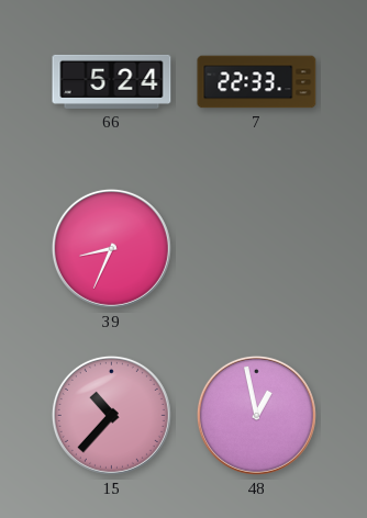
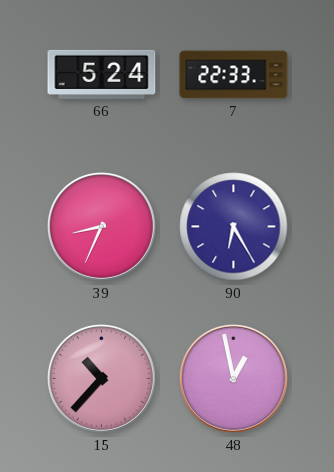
90: none -> 6:25 (234, 227)
